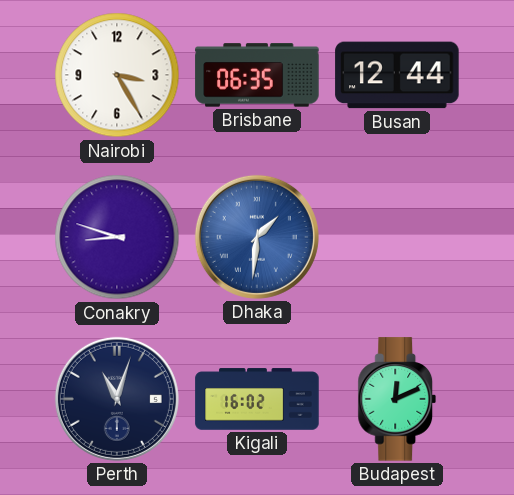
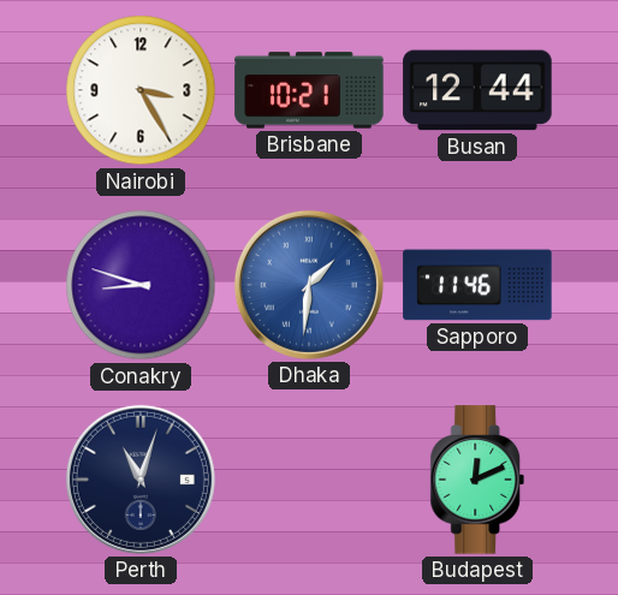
Brisbane: 06:35 -> 10:21 (309, 90)
Sapporo: none -> 11:46 (477, 285)
Kigali: 16:02 -> none (257, 399)
